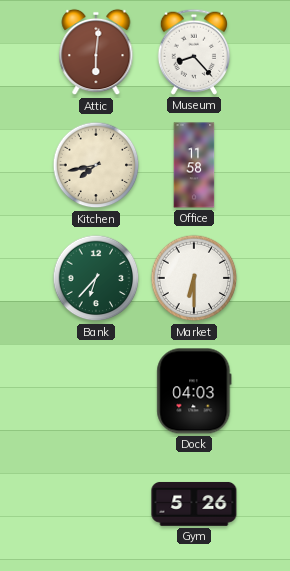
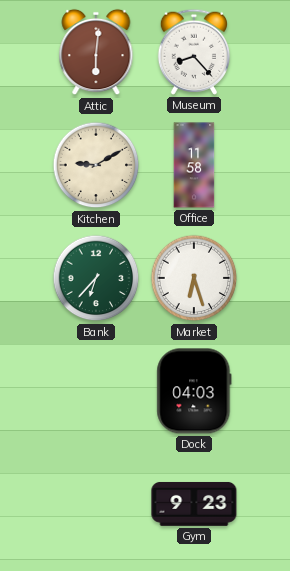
Kitchen: 7:43 -> 9:10 (96, 165)
Market: 6:30 -> 6:27 (194, 278)
Gym: 5:26 -> 9:23 (194, 504)
